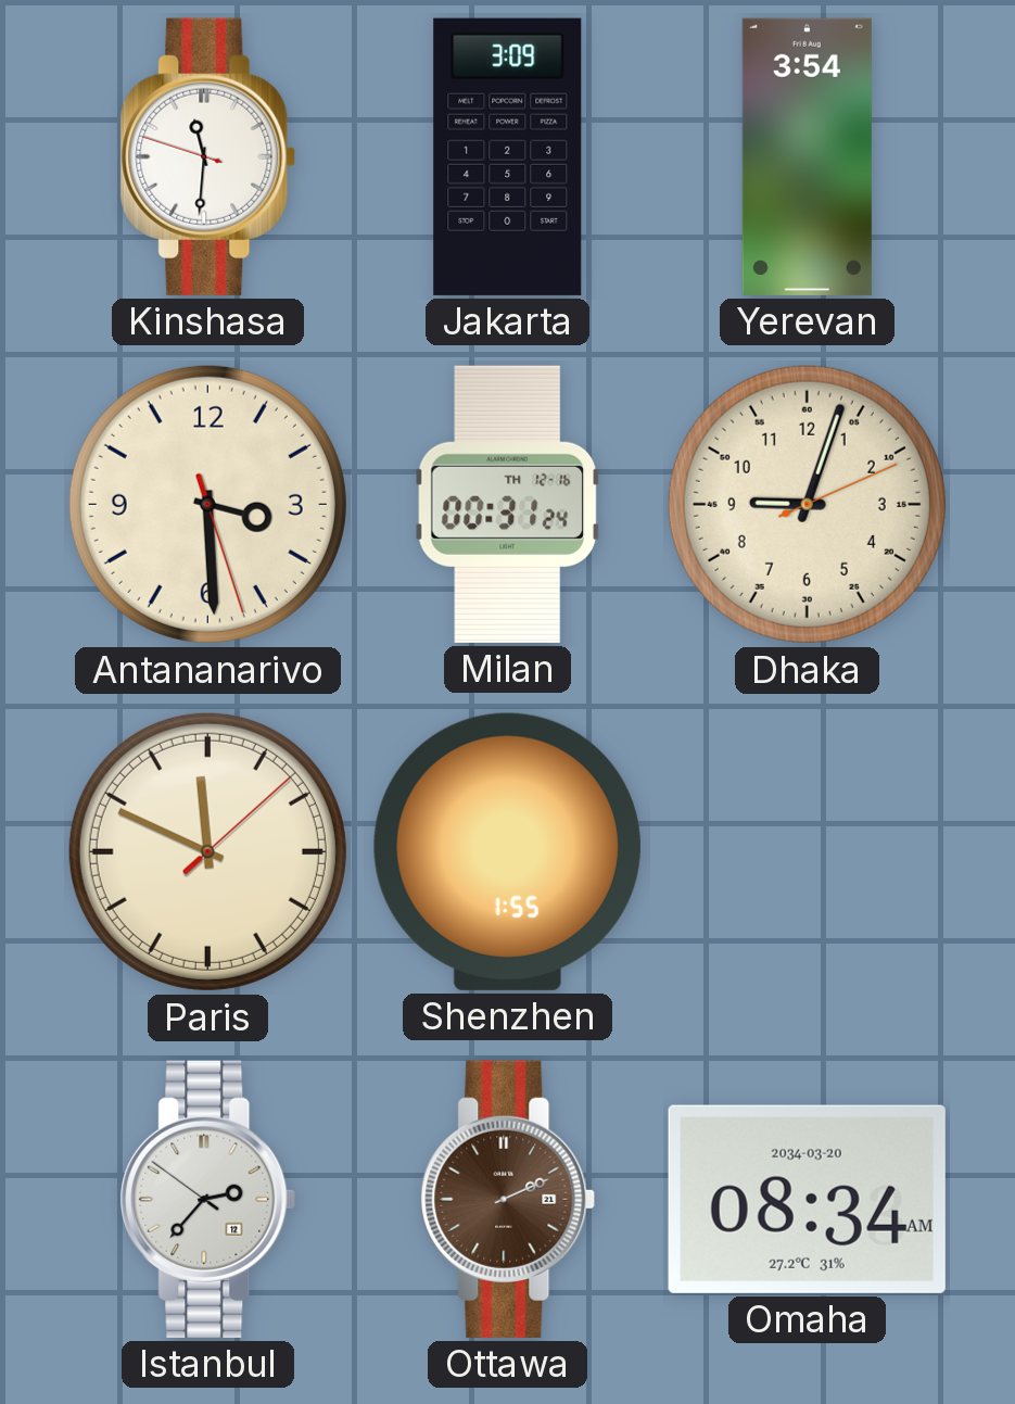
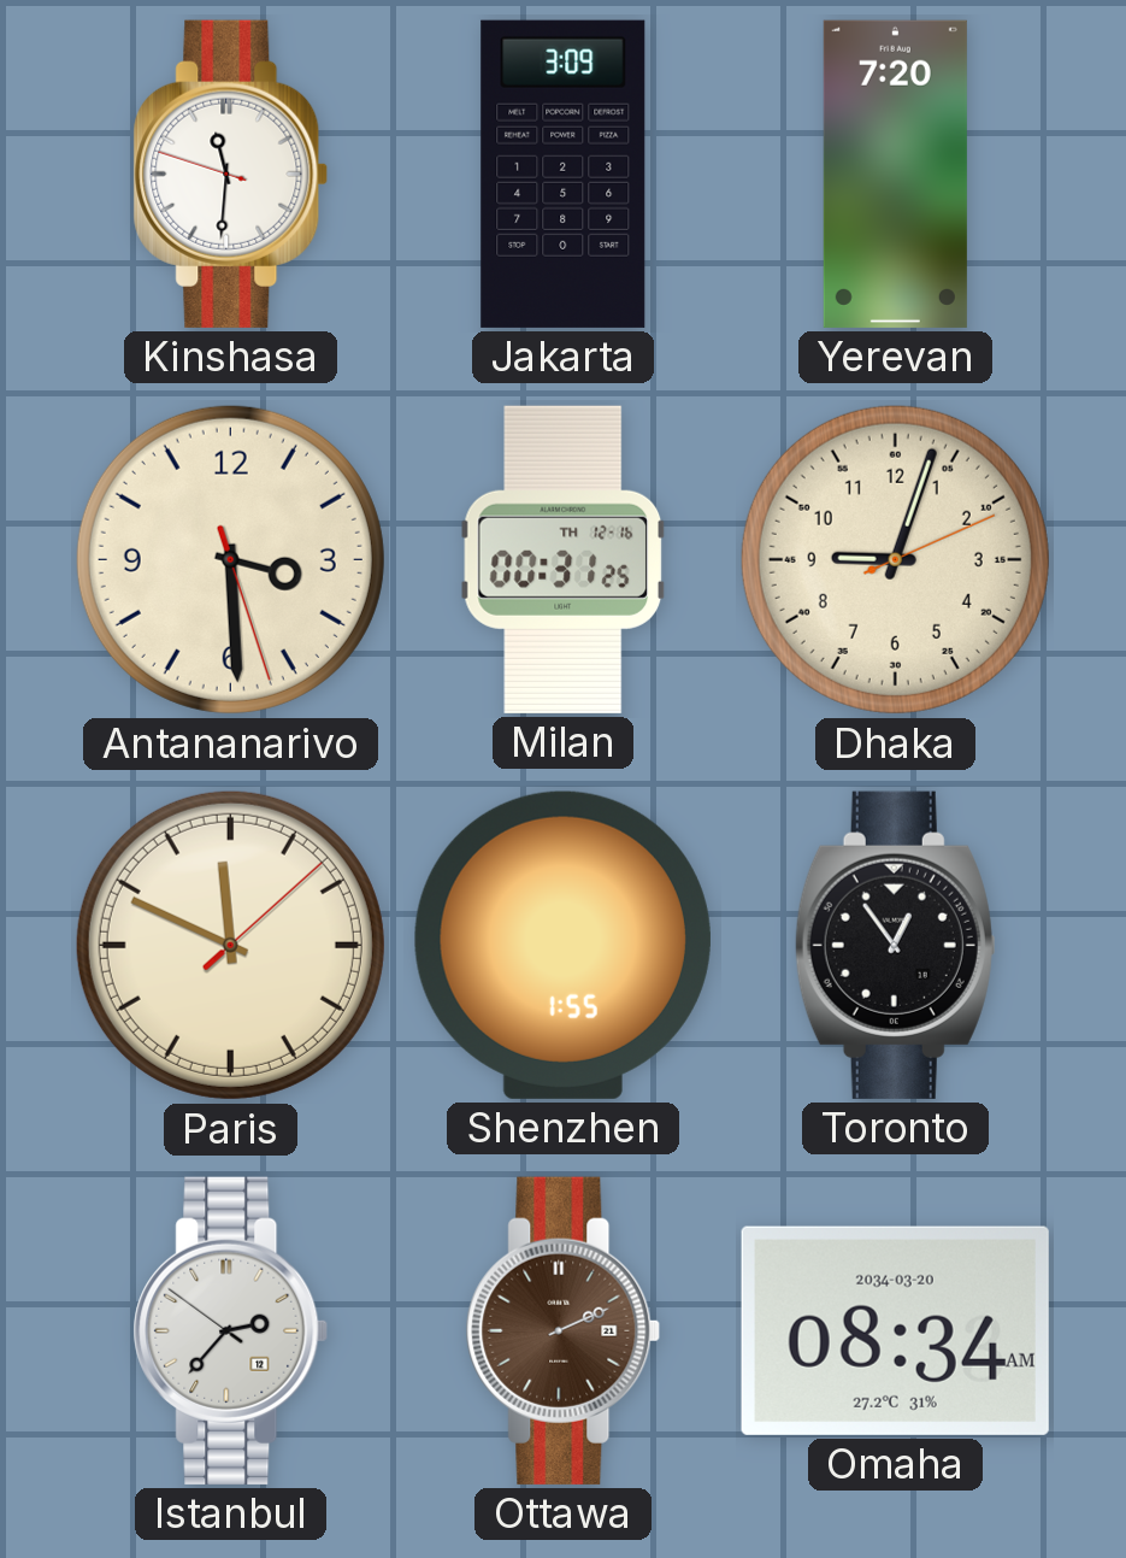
Yerevan: 3:54 -> 7:20 (895, 174)
Milan: 00:31:24 -> 00:31:25 (564, 559)
Toronto: none -> 12:54 (895, 945)
